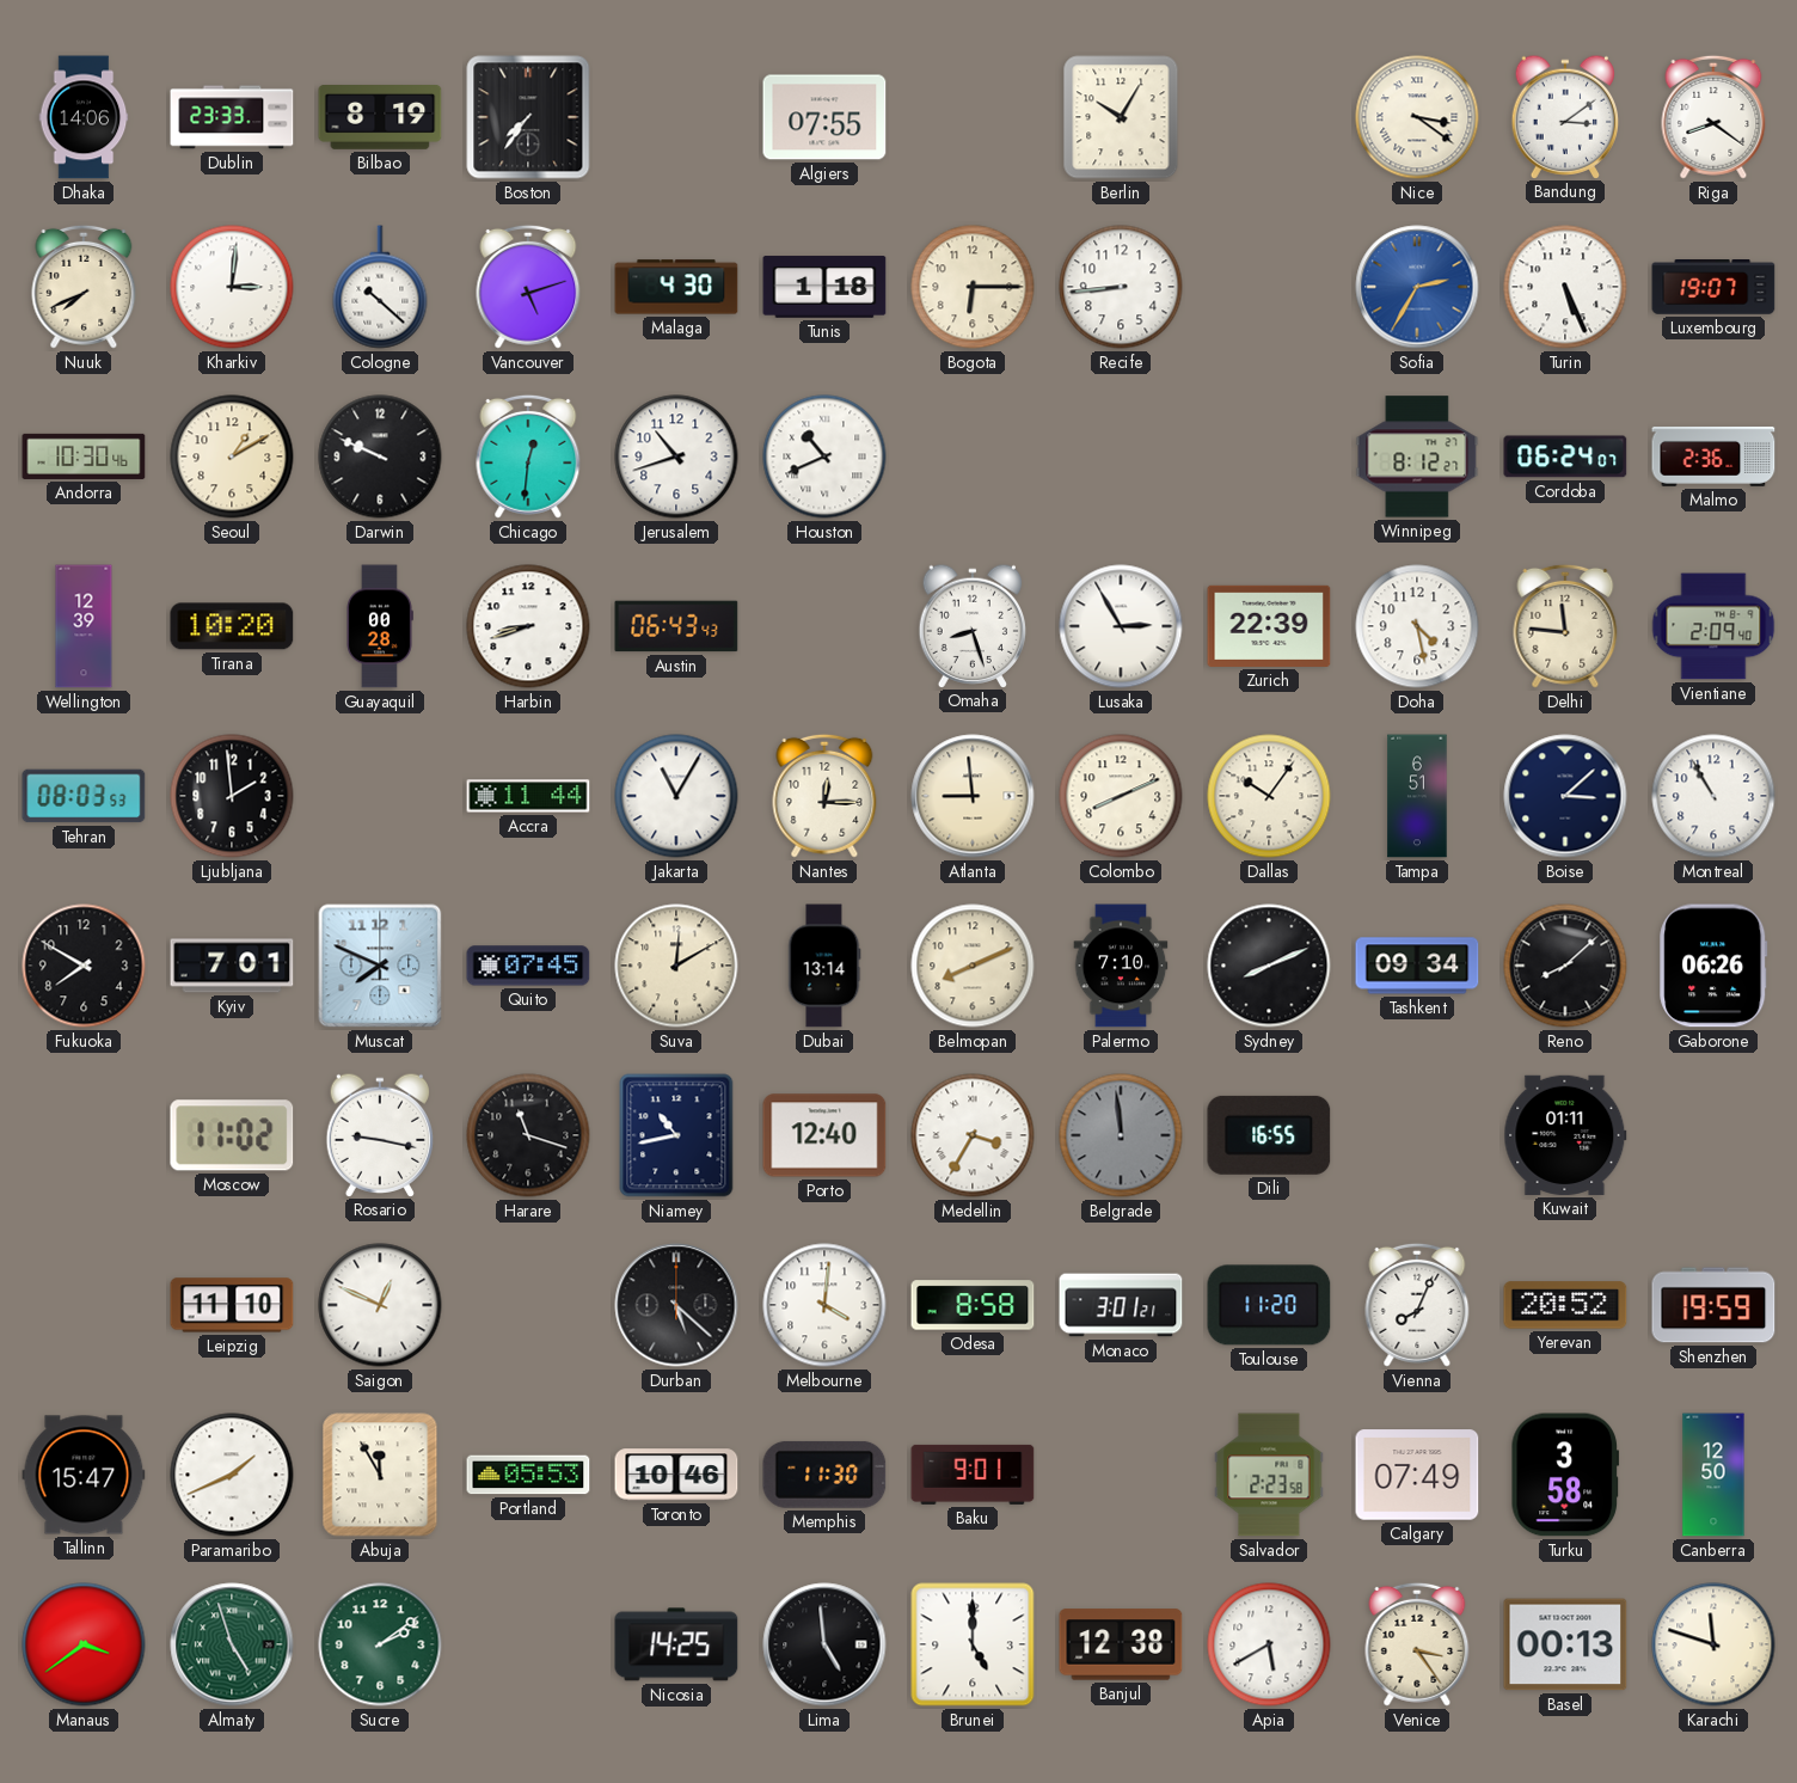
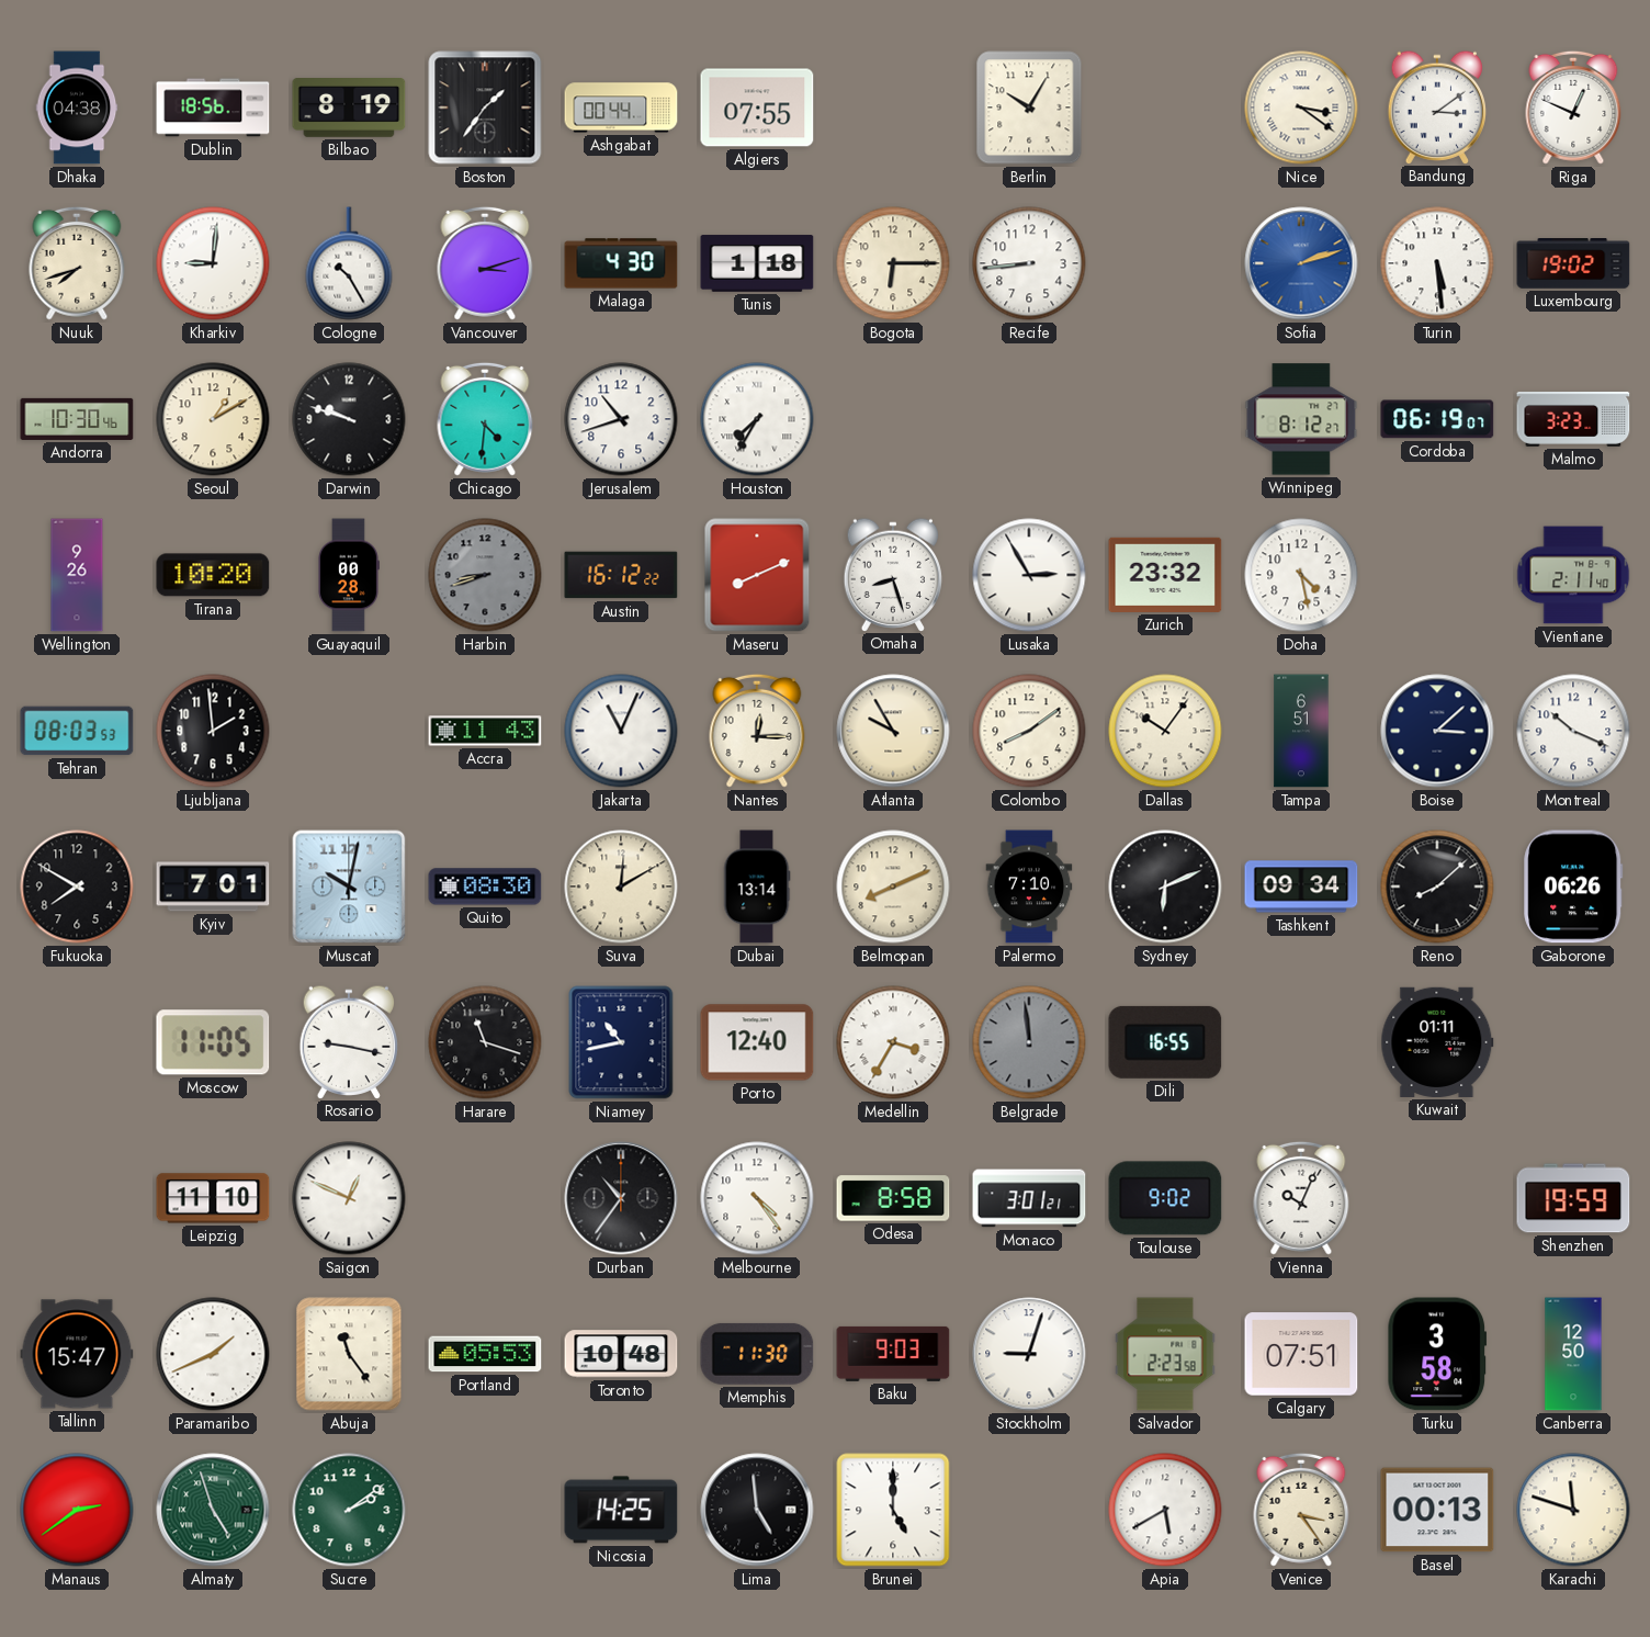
Dhaka: 14:06 -> 04:38 (77, 108)
Dublin: 23:33 -> 18:56 (213, 108)
Boston: 7:36 -> 1:36 (485, 108)
Ashgabat: none -> 00:44 (621, 108)
Riga: 8:21 -> 12:49 (1573, 108)
Nuuk: 7:41 -> 7:42 (77, 263)
Kharkiv: 3:01 -> 9:01 (213, 263)
Cologne: 10:22 -> 10:25 (349, 263)
Vancouver: 5:12 -> 3:12 (485, 263)
Sofia: 2:35 -> 2:12 (1301, 263)
Turin: 5:26 -> 5:29 (1437, 263)
Luxembourg: 19:07 -> 19:02 (1573, 264)
Darwin: 9:49 -> 9:48 (349, 419)
Chicago: 12:31 -> 4:31 (485, 419)
Houston: 10:41 -> 7:35 (757, 419)
Cordoba: 06:24 -> 06:19 (1437, 419)
Malmo: 2:36 -> 3:23 (1573, 419)
Wellington: 12:39 -> 9:26 (77, 575)
Harbin dial: white -> grey (485, 575)
Austin: 06:43 -> 16:12 (621, 575)
Maseru: none -> 8:11 (757, 575)
Zurich: 22:39 -> 23:32 (1165, 575)
Delhi: 11:46 -> none (1565, 626)
Vientiane: 2:09 -> 2:11 (1573, 575)
Accra: 11:44 -> 11:43 (485, 731)
Jakarta: 11:05 -> 11:04 (621, 731)
Atlanta: 8:59 -> 9:55 (893, 731)
Colombo: 8:11 -> 8:09 (1029, 731)
Montreal: 10:55 -> 10:19 (1573, 731)
Muscat: 7:49 -> 10:02 (349, 887)
Quito: 07:45 -> 08:30 (485, 887)
Sydney: 8:11 -> 6:11 (1165, 887)
Moscow: 11:02 -> 11:05 (213, 1042)
Durban: 5:22 -> 10:36 (621, 1198)
Melbourne: 4:01 -> 4:24 (757, 1198)
Toulouse: 11:20 -> 9:02 (1165, 1198)
Vienna: 8:04 -> 10:04 (1301, 1198)
Yerevan: 20:52 -> none (1565, 1305)
Abuja: 11:55 -> 11:24 (349, 1354)
Toronto: 10:46 -> 10:48 (621, 1354)
Baku: 9:01 -> 9:03 (893, 1354)
Stockholm: none -> 9:03 (1029, 1354)
Calgary: 07:49 -> 07:51 (1301, 1354)
Manaus: 3:39 -> 2:39 (77, 1510)
Banjul: 12:38 -> none (1121, 1644)
